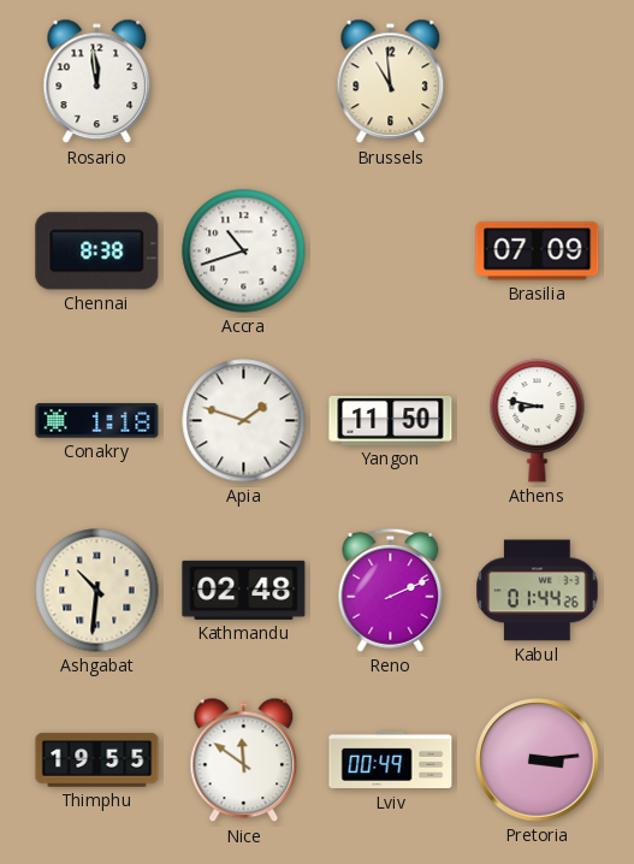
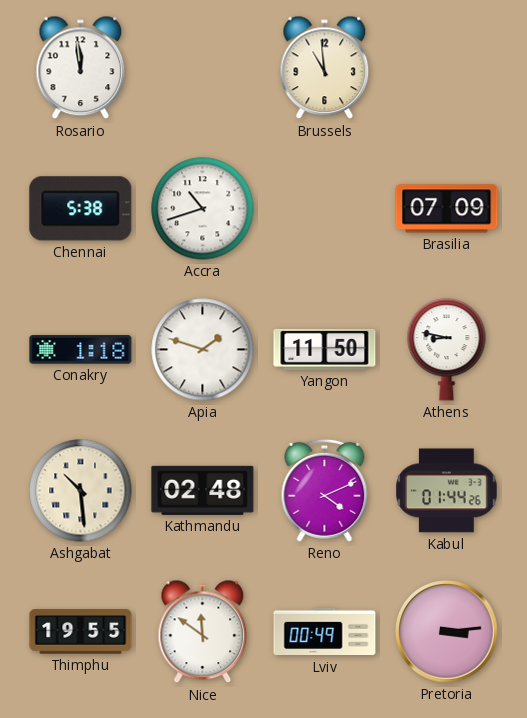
Chennai: 8:38 -> 5:38 (81, 209)
Ashgabat: 10:31 -> 10:29 (81, 491)
Reno: 2:11 -> 4:11 (325, 490)
